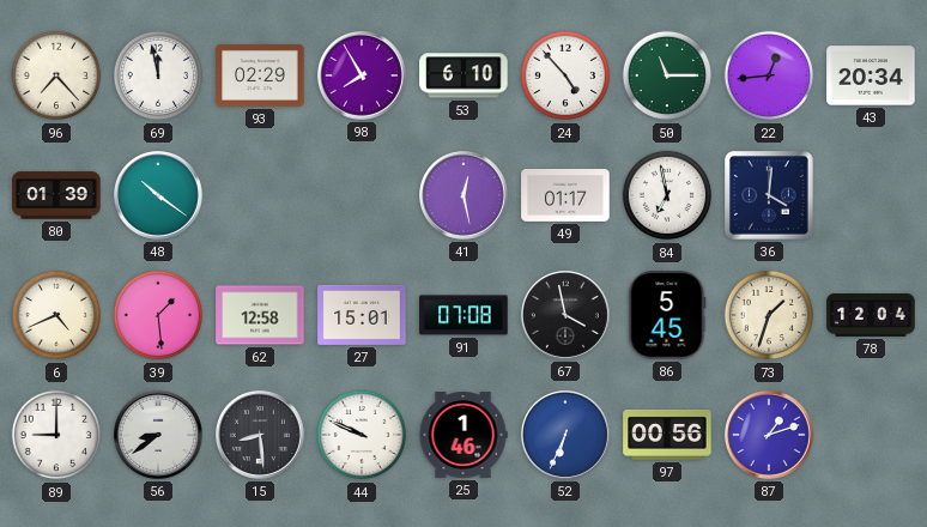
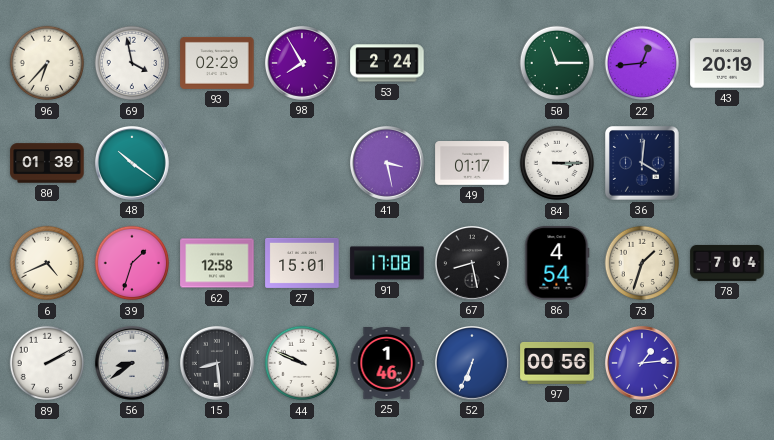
96: 7:23 -> 6:37 (47, 63)
69: 11:58 -> 3:58 (132, 63)
53: 6:10 -> 2:24 (387, 63)
24: 4:53 -> none (565, 75)
43: 20:34 -> 20:19 (727, 63)
41: 12:28 -> 3:28 (387, 163)
84: 6:58 -> 3:15 (557, 163)
39: 1:29 -> 1:33 (132, 263)
91: 07:08 -> 17:08 (387, 263)
67: 3:58 -> 8:28 (472, 263)
86: 5:45 -> 4:54 (557, 263)
78: 12:04 -> 7:04 (727, 263)
89: 9:00 -> 2:10 (47, 363)
87: 1:12 -> 1:14 (642, 363)
